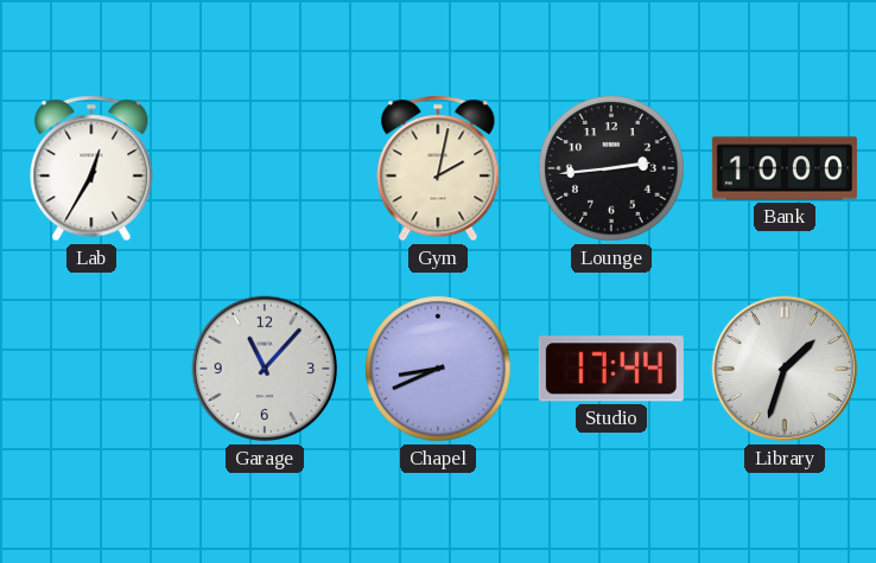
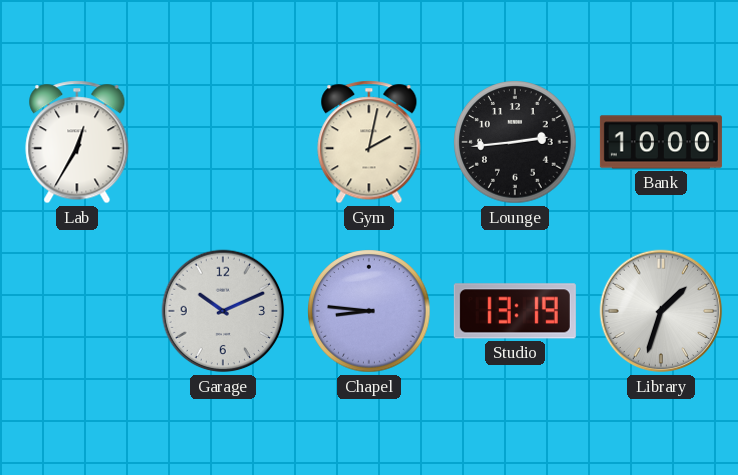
Garage: 11:07 -> 10:11 (223, 311)
Chapel: 8:41 -> 8:46 (369, 311)
Studio: 17:44 -> 13:19 (515, 311)
